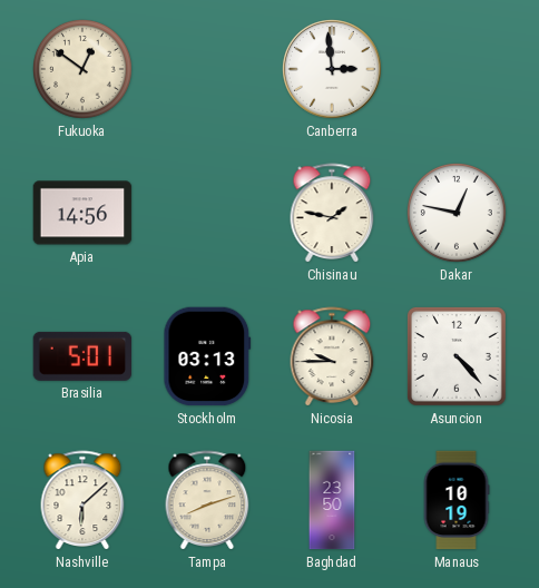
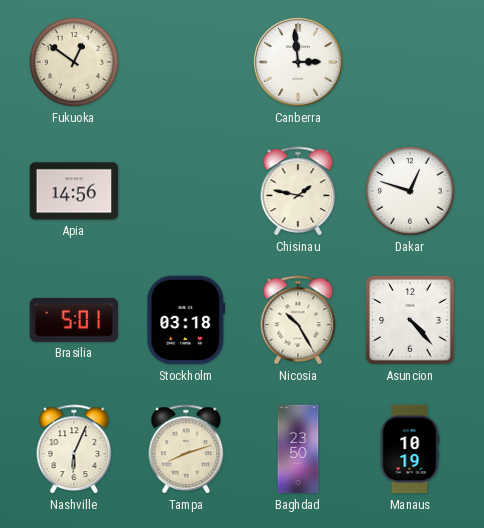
Dakar: 12:47 -> 12:48 (411, 192)
Stockholm: 03:13 -> 03:18 (186, 320)
Nicosia: 9:45 -> 10:25 (298, 320)
Nashville: 6:08 -> 6:04 (74, 449)
